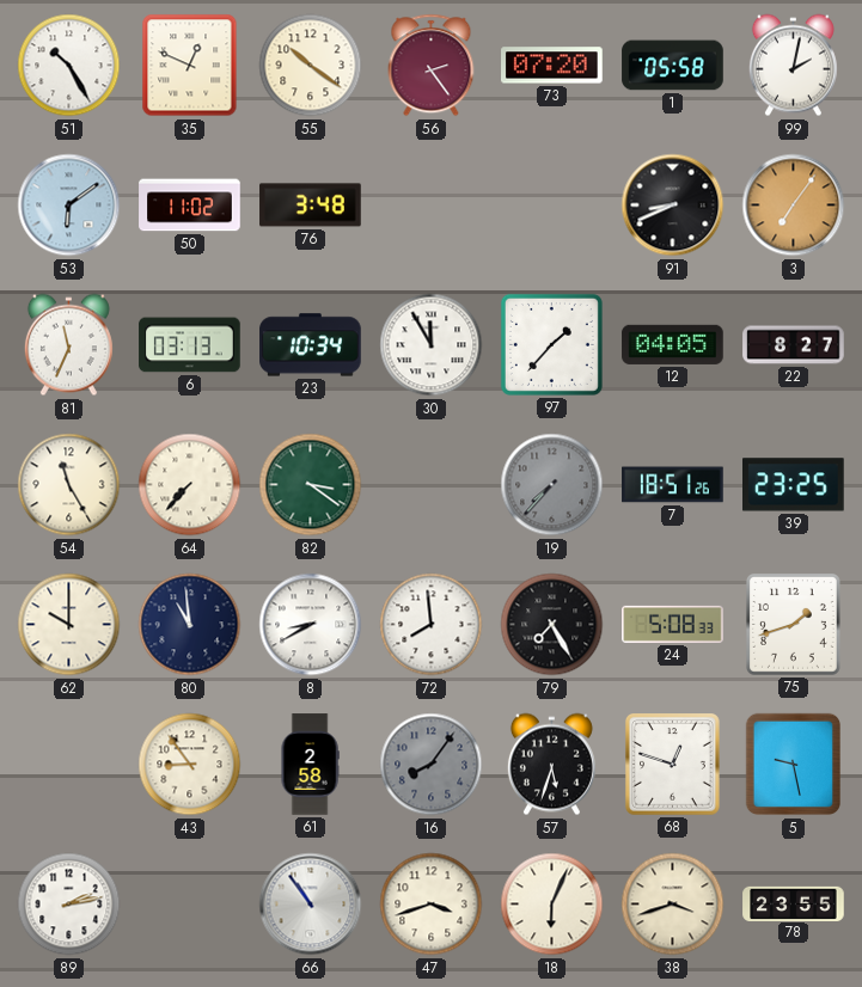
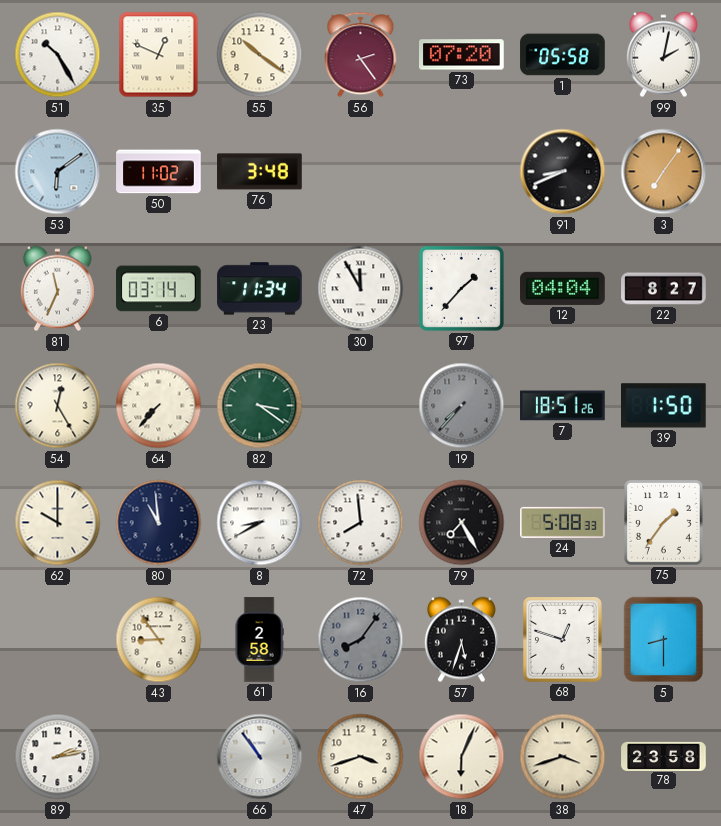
6: 03:13 -> 03:14 (159, 289)
23: 10:34 -> 11:34 (260, 289)
12: 04:05 -> 04:04 (563, 288)
54: 11:25 -> 12:25 (58, 406)
39: 23:25 -> 1:50 (664, 406)
75: 1:42 -> 1:36 (664, 523)
5: 9:28 -> 8:30 (663, 640)
78: 23:55 -> 23:58 (664, 756)
